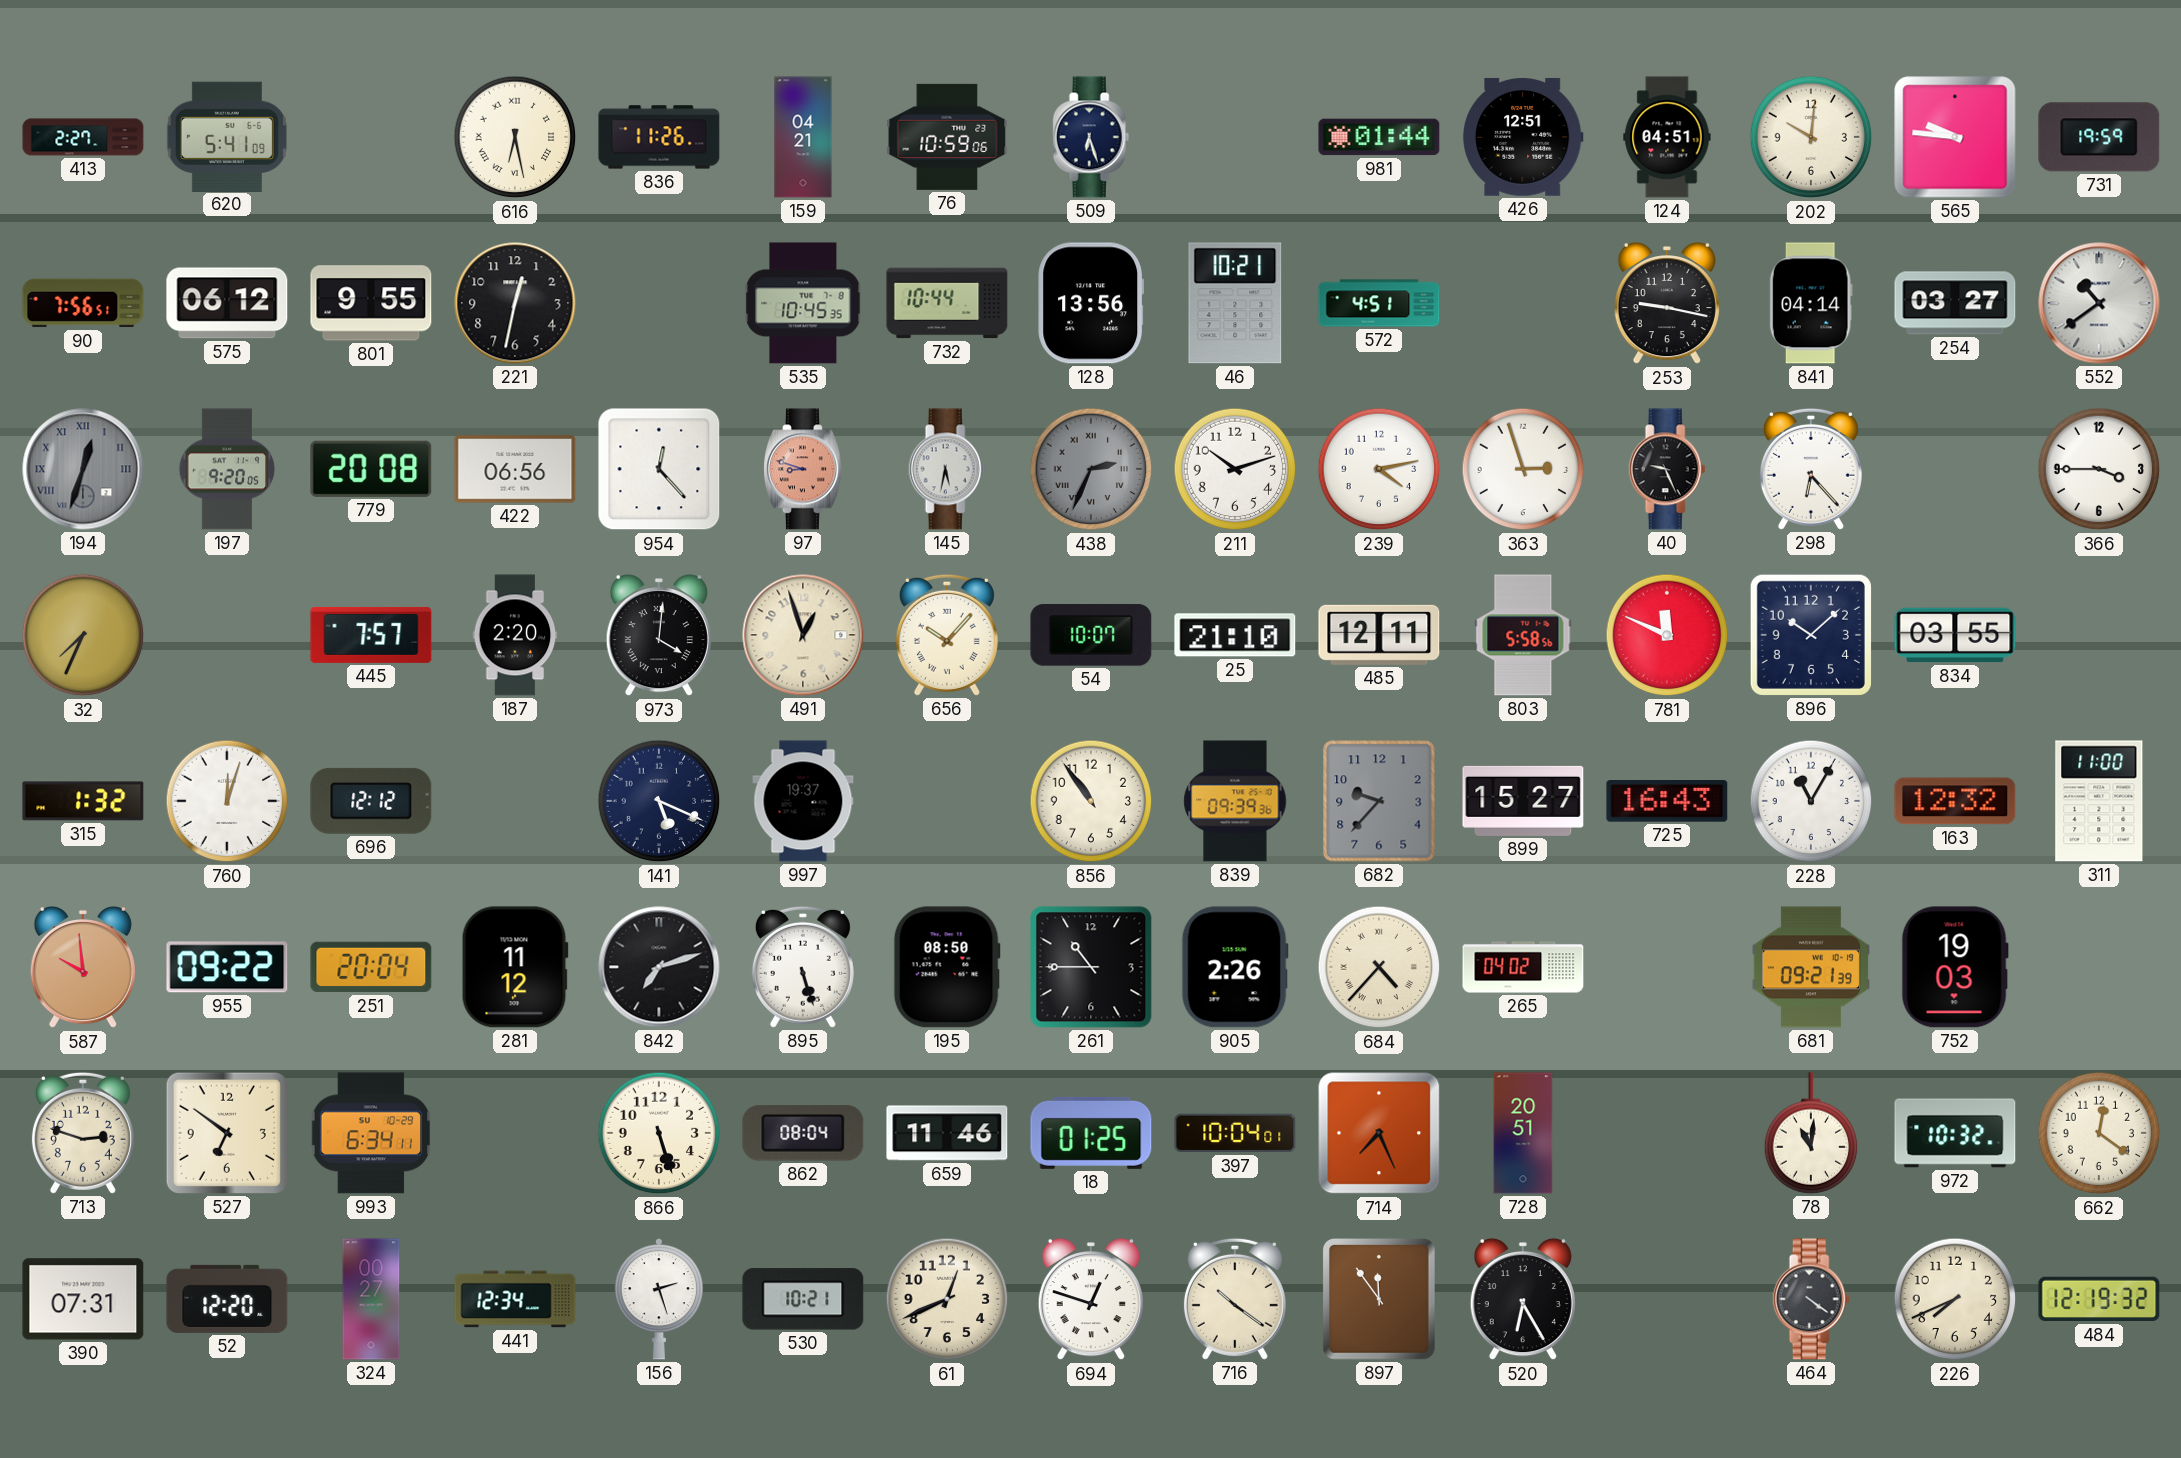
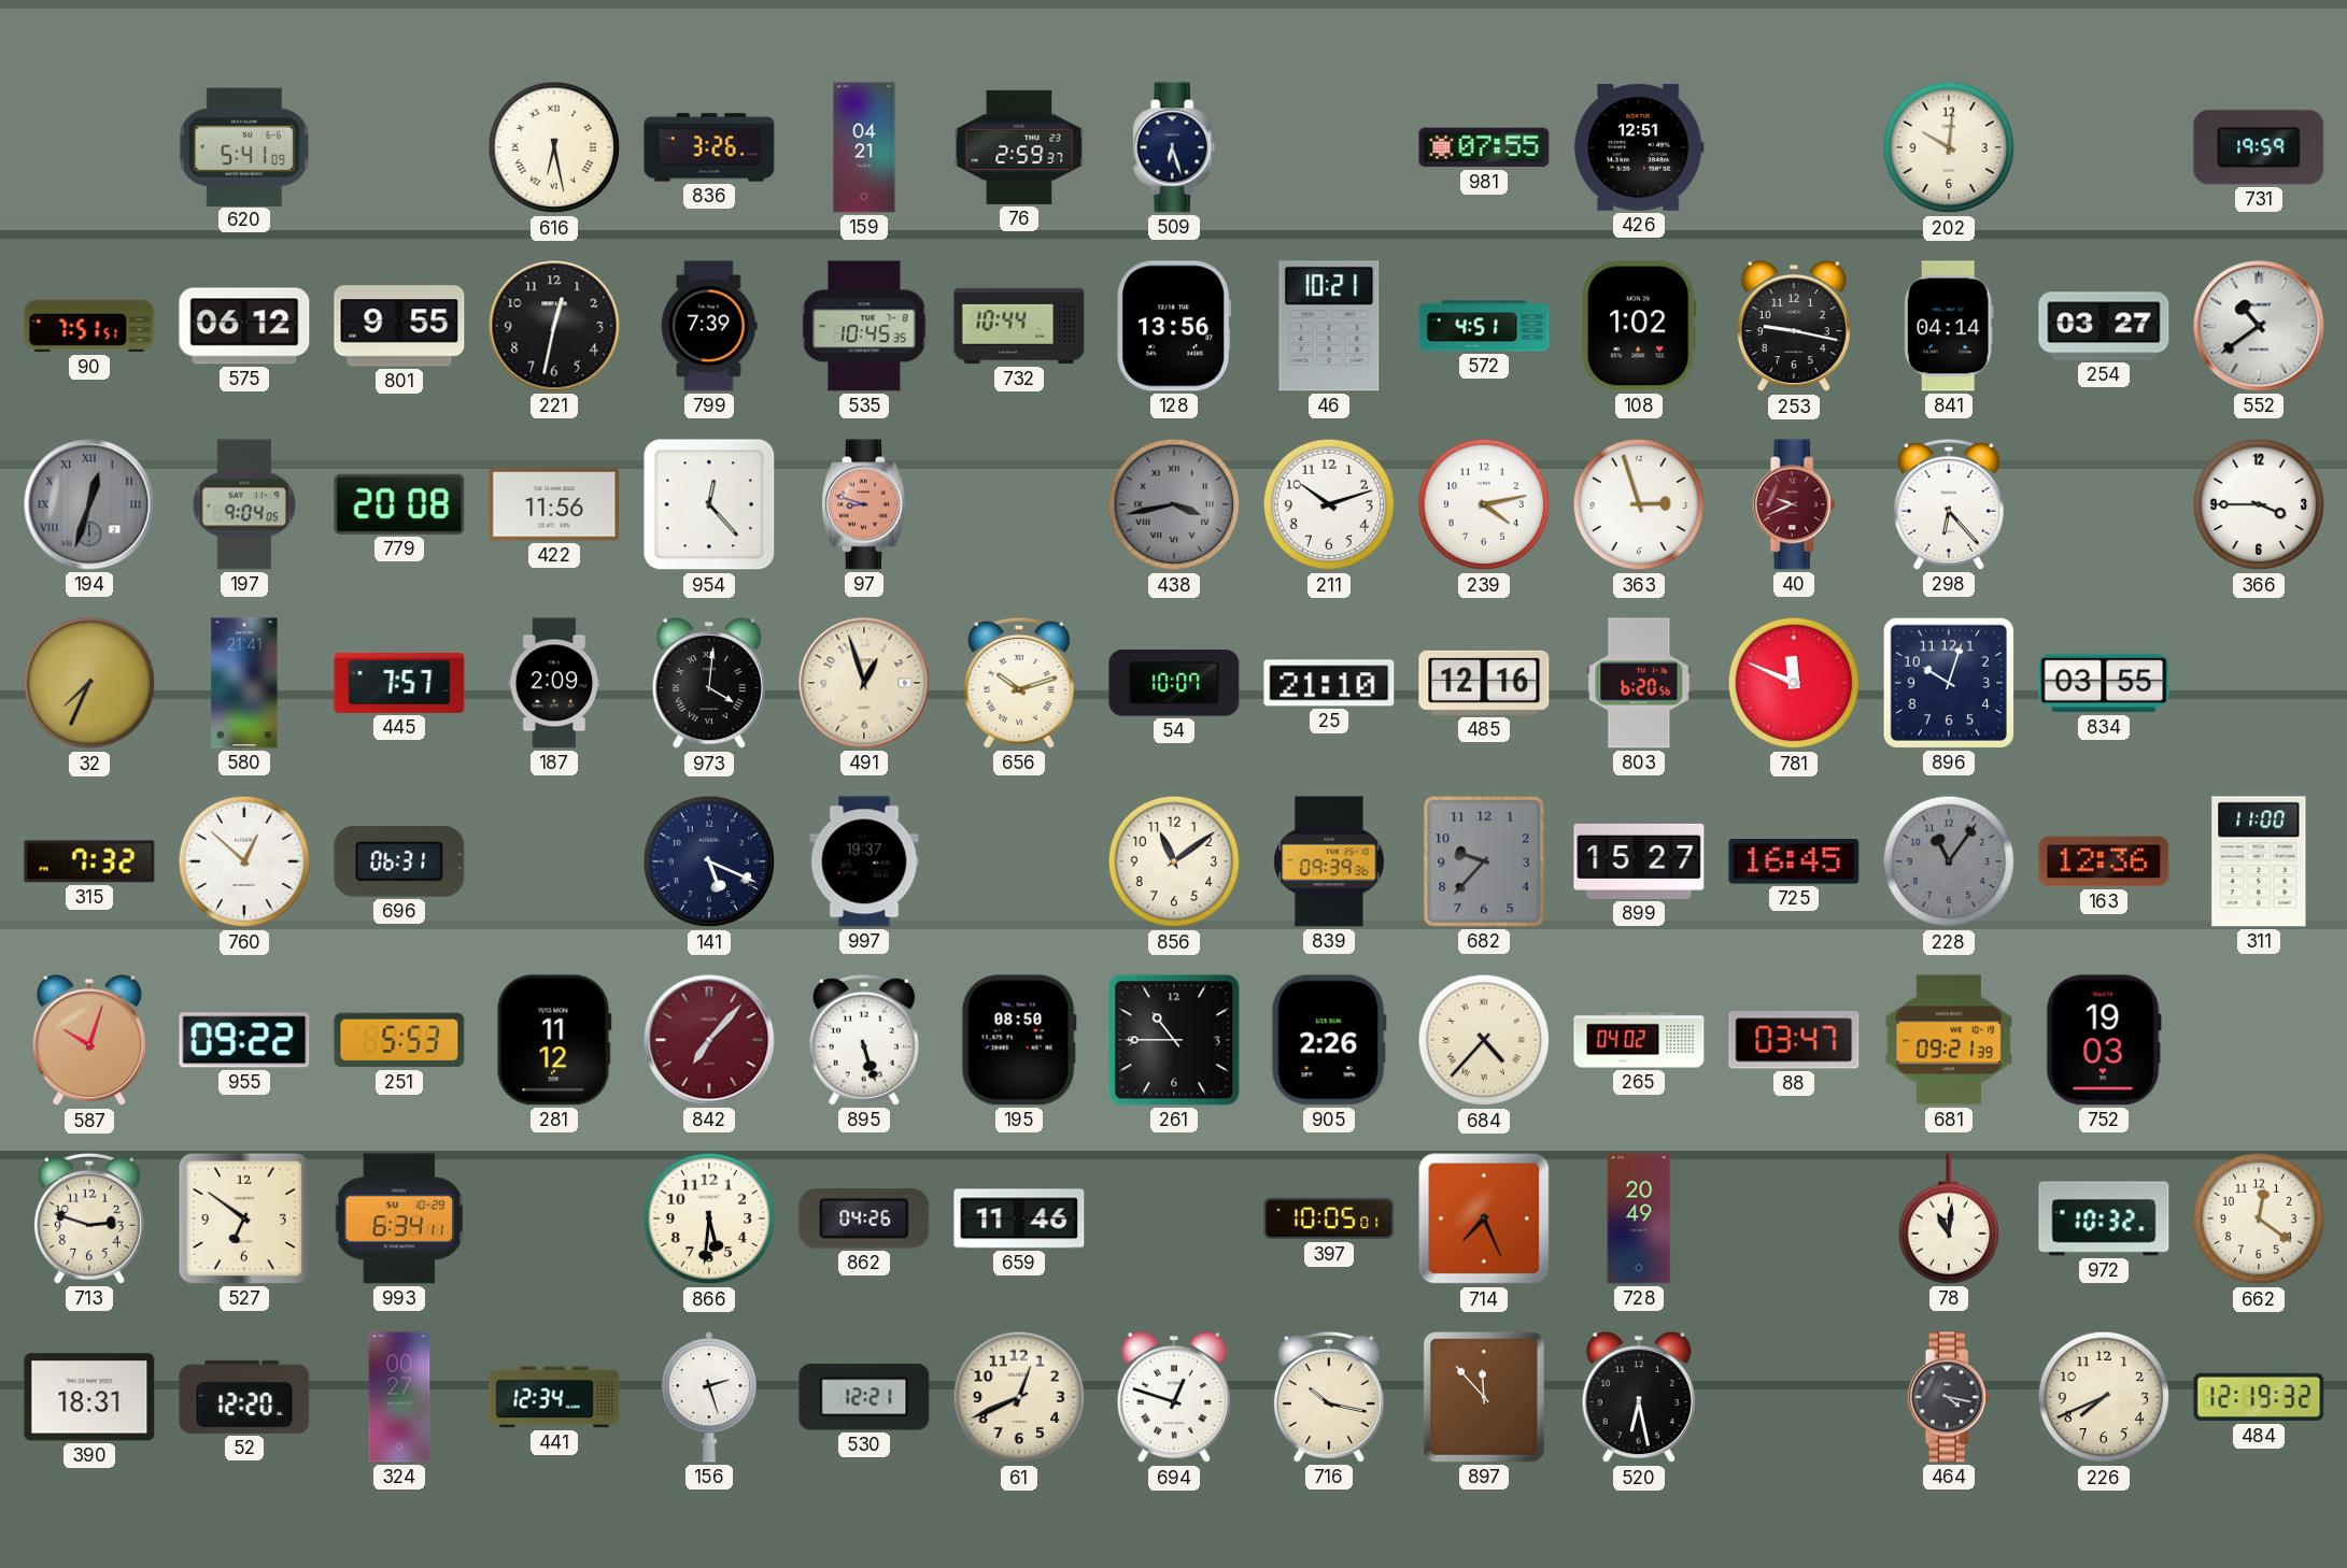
413: 2:27 -> none (83, 137)
836: 11:26 -> 3:26 (709, 147)
76: 10:59 -> 2:59 (1019, 147)
981: 01:44 -> 07:55 (1484, 147)
124: 04:51 -> none (1667, 137)
565: 9:46 -> none (1955, 137)
90: 7:56 -> 7:51 (89, 326)
799: none -> 7:39 (709, 326)
108: none -> 1:02 (1640, 326)
197: 9:20 -> 9:04 (244, 504)
422: 06:56 -> 11:56 (554, 504)
145: 5:32 -> none (947, 469)
438: 2:34 -> 3:43 (1174, 504)
40: 9:26 -> 9:41 (1794, 504)
40 dial: black -> burgundy (1794, 504)
580: none -> 21:41 (244, 683)
187: 2:20 -> 2:09 (554, 683)
656: 10:07 -> 10:12 (1019, 683)
485: 12:11 -> 12:16 (1484, 683)
803: 5:58 -> 6:20 (1639, 683)
896: 10:08 -> 10:03 (1949, 683)
315: 1:32 -> 7:32 (89, 861)
760: 12:03 -> 12:52 (244, 861)
696: 12:12 -> 06:31 (399, 861)
856: 10:54 -> 11:09 (1174, 861)
725: 16:43 -> 16:45 (1794, 861)
228: 11:05 -> 11:06 (1949, 861)
228 dial: white -> grey (1949, 861)
163: 12:32 -> 12:36 (2104, 861)
587: 9:59 -> 10:03 (89, 1040)
251: 20:04 -> 5:53 (399, 1040)
842: 7:12 -> 7:07 (709, 1040)
842 dial: black -> burgundy (709, 1040)
88: none -> 03:47 (1794, 1040)
866: 5:27 -> 5:31 (709, 1218)
862: 08:04 -> 04:26 (864, 1218)
18: 01:25 -> none (1091, 1133)
397: 10:04 -> 10:05 (1329, 1218)
728: 20:51 -> 20:49 (1639, 1218)
390: 07:31 -> 18:31 (89, 1397)
530: 10:21 -> 12:21 (864, 1397)
716: 10:21 -> 10:17 (1329, 1397)
897: 11:54 -> 11:53 (1484, 1398)
520: 6:25 -> 6:28 (1639, 1397)
464: 4:21 -> 4:17 (1949, 1397)
